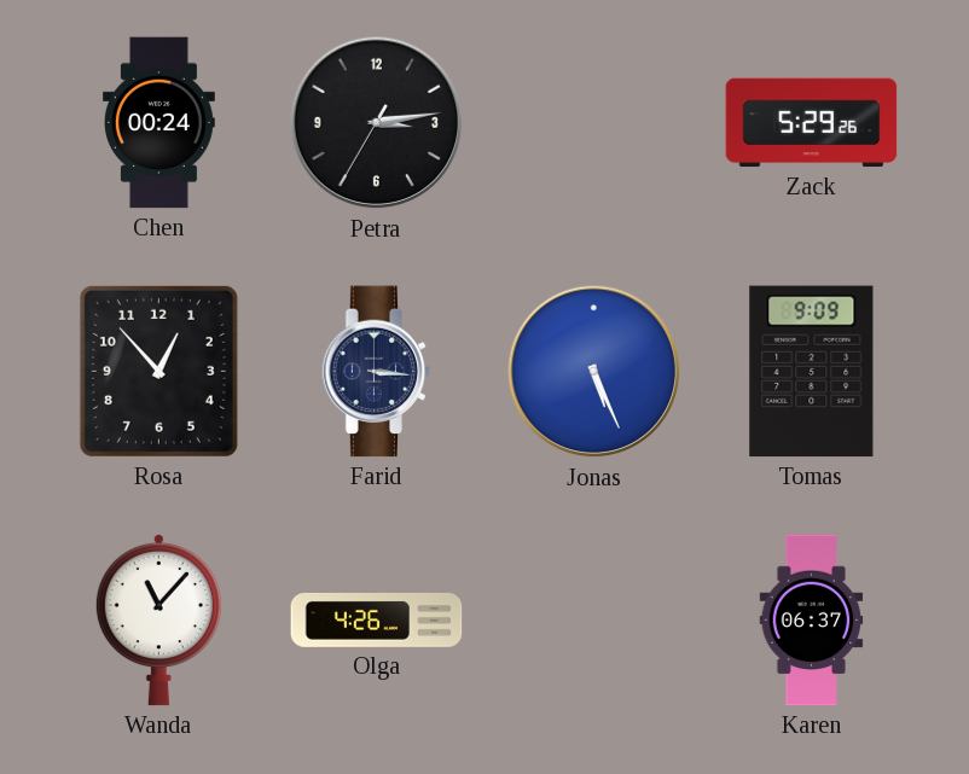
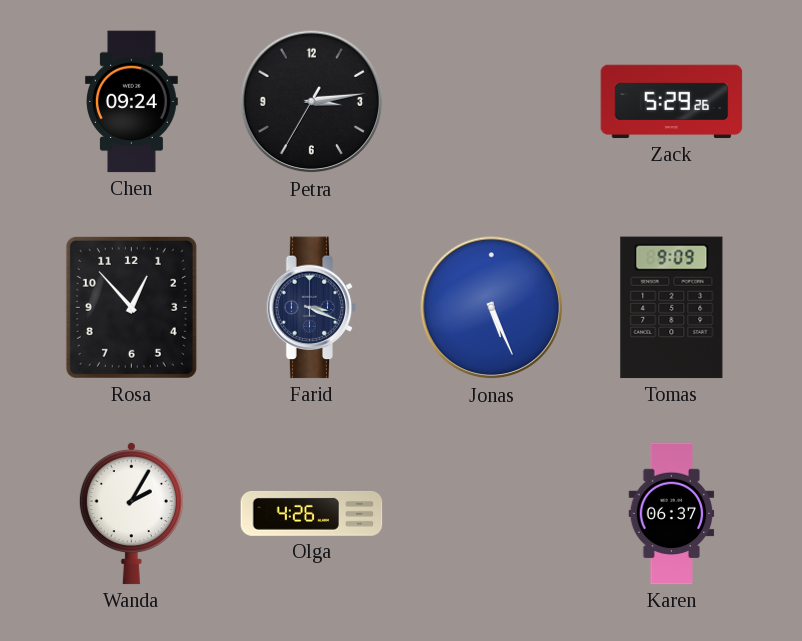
Chen: 00:24 -> 09:24 (131, 102)
Farid: 3:16 -> 3:19 (312, 308)
Wanda: 11:07 -> 2:05 (131, 513)
